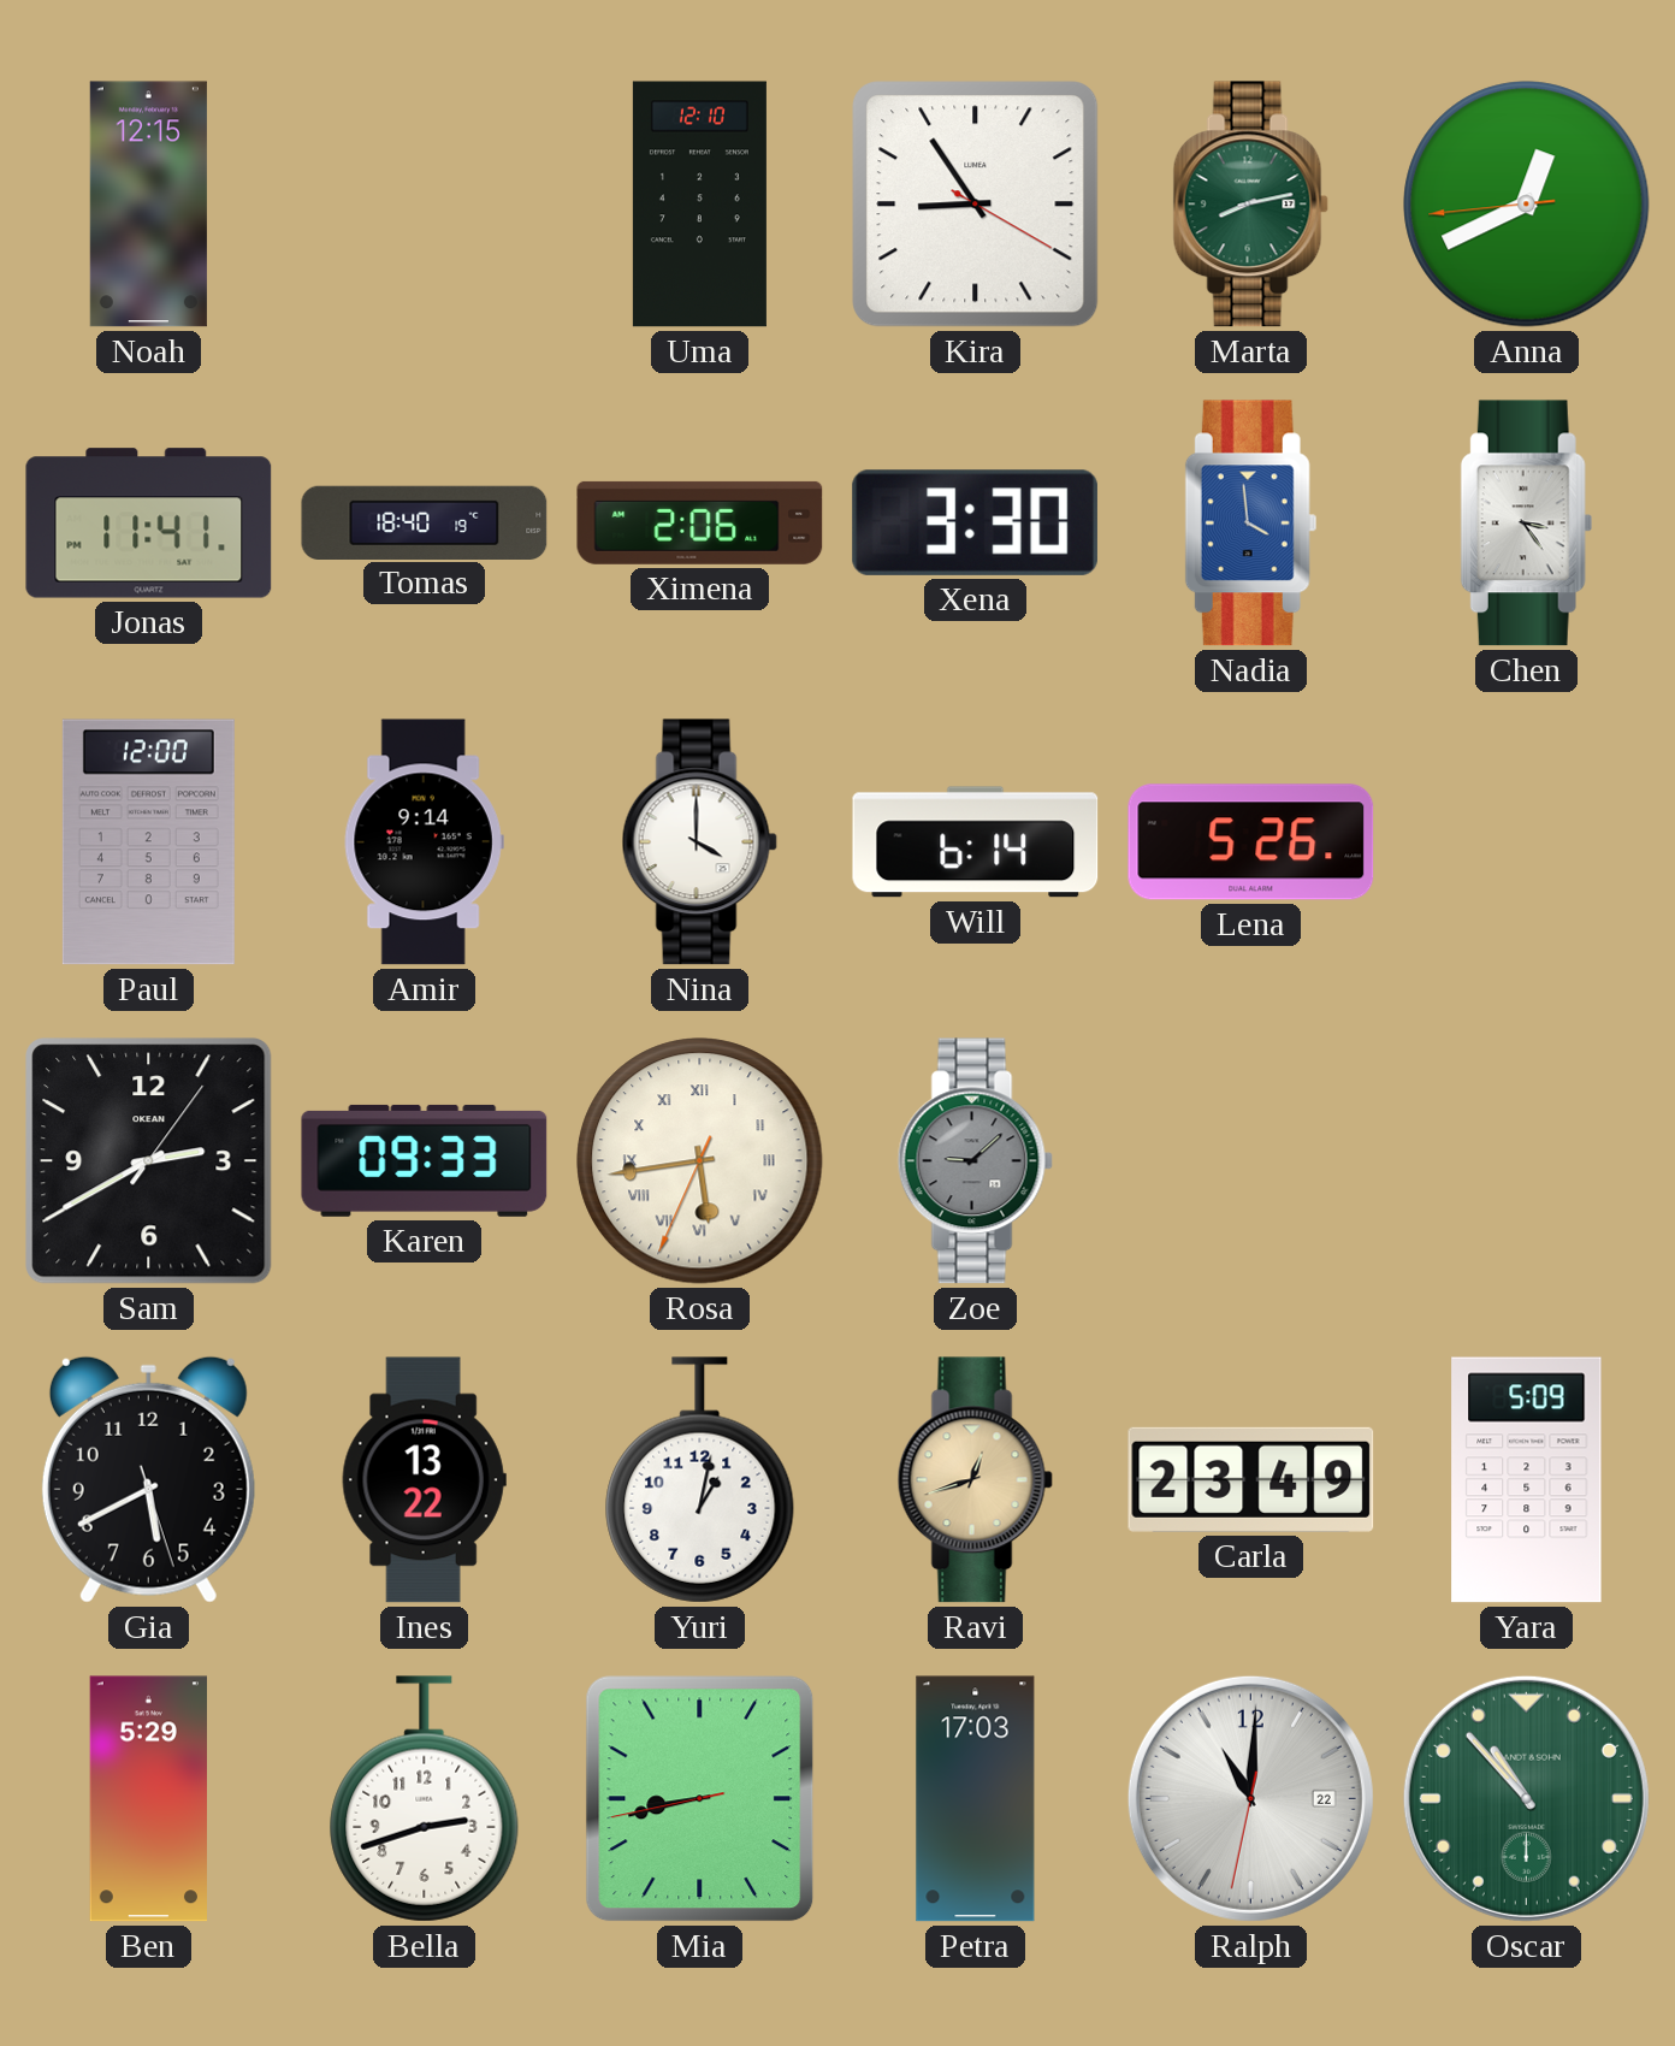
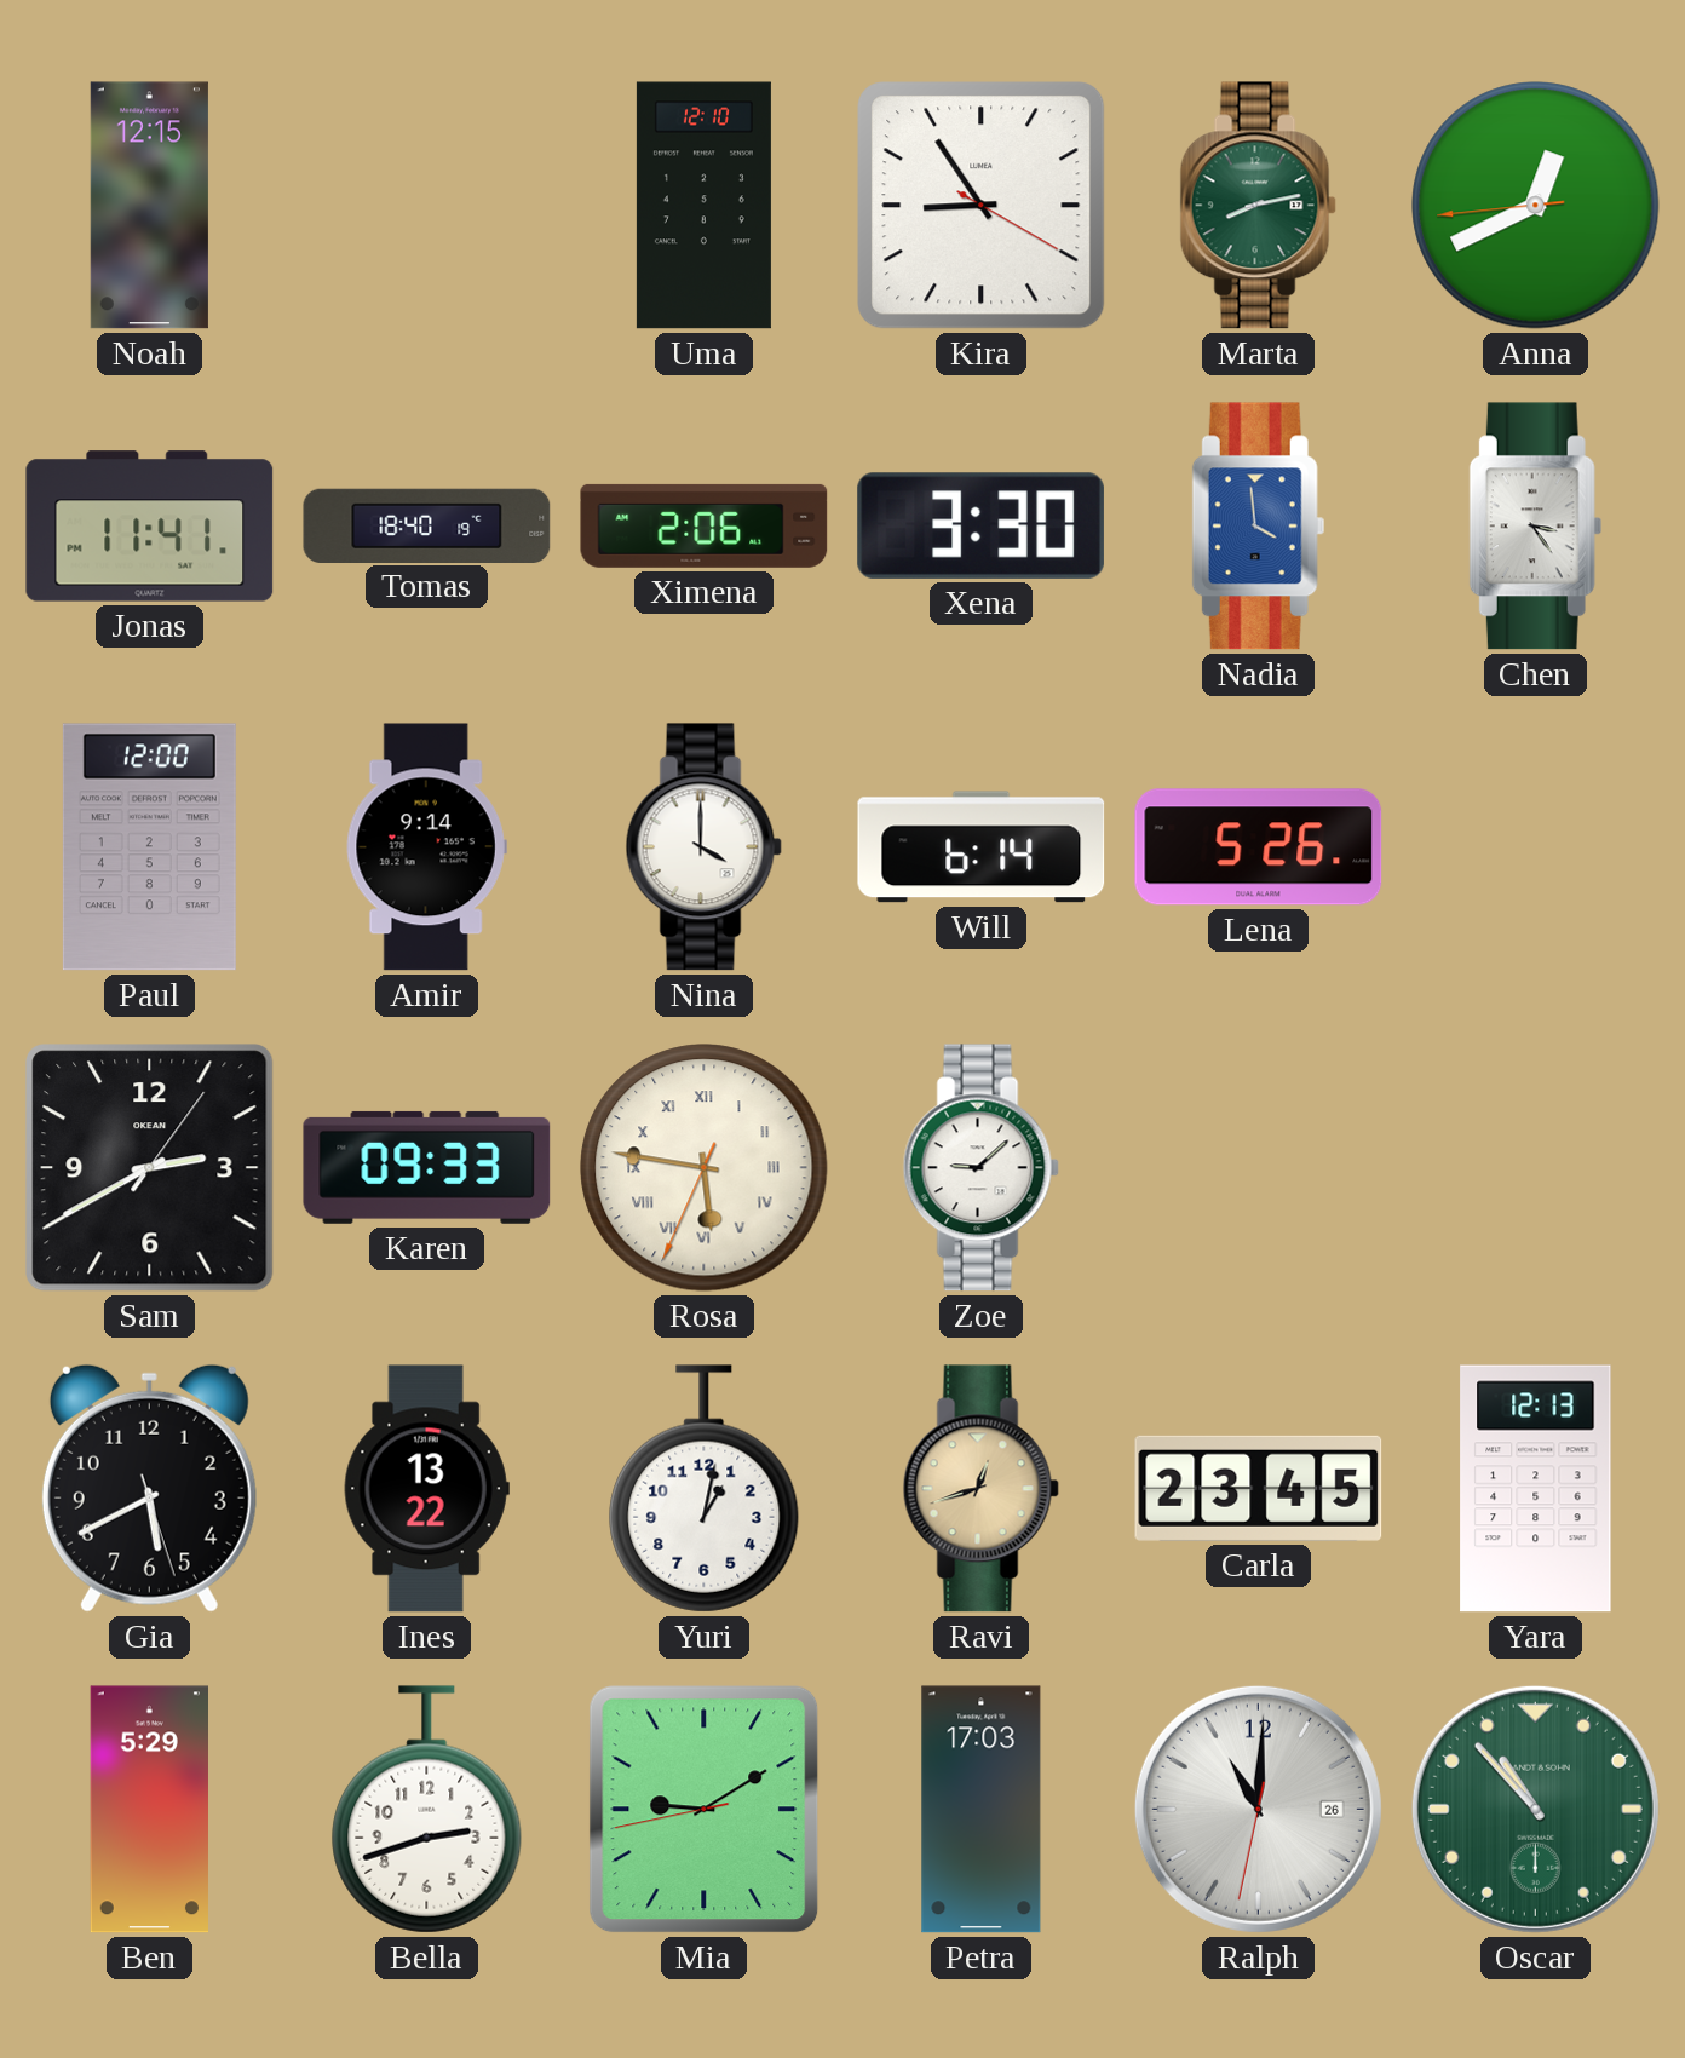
Rosa: 5:43 -> 5:46 (705, 1168)
Zoe dial: grey -> white (980, 1168)
Carla: 23:49 -> 23:45 (1259, 1488)
Yara: 5:09 -> 12:13 (1536, 1489)
Mia: 8:42 -> 9:09 (705, 1810)
Ralph date: 22 -> 26 (1258, 1809)
